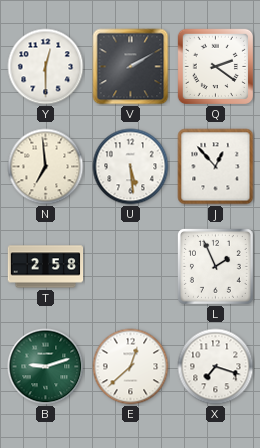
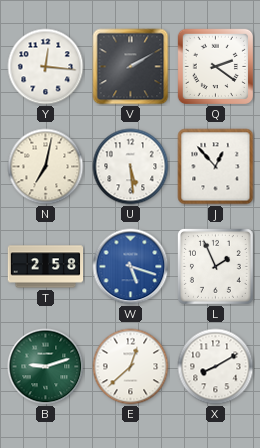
Y: 12:30 -> 12:16 (46, 67)
N: 6:59 -> 7:02 (46, 167)
W: none -> 5:18 (131, 267)
X: 7:18 -> 8:10 (216, 367)
